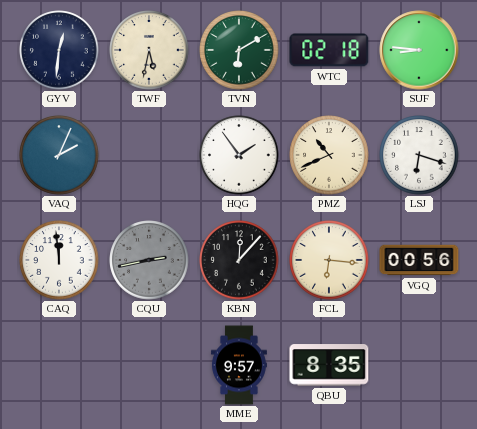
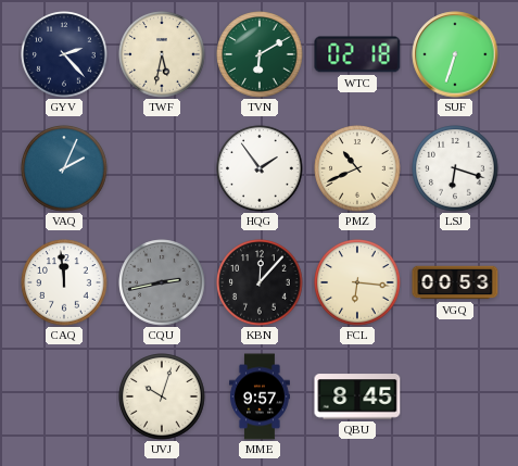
GYV: 12:31 -> 2:23 (64, 54)
SUF: 8:46 -> 6:33 (455, 54)
VGQ: 00:56 -> 00:53 (455, 282)
UVJ: none -> 10:03 (162, 396)
QBU: 8:35 -> 8:45 (357, 396)
